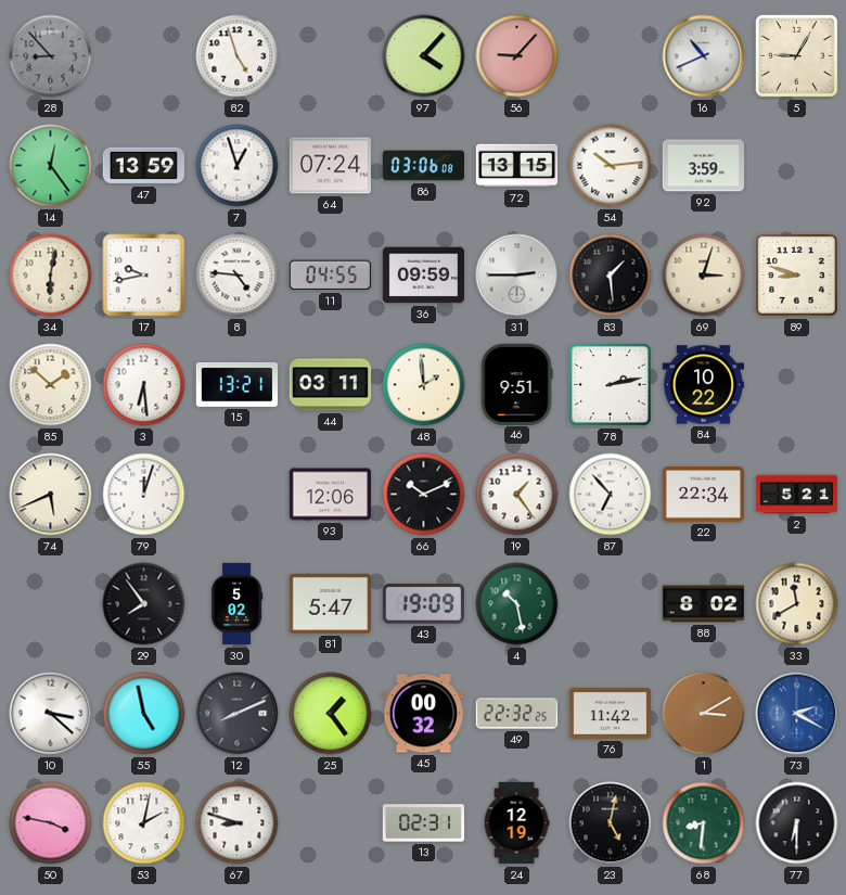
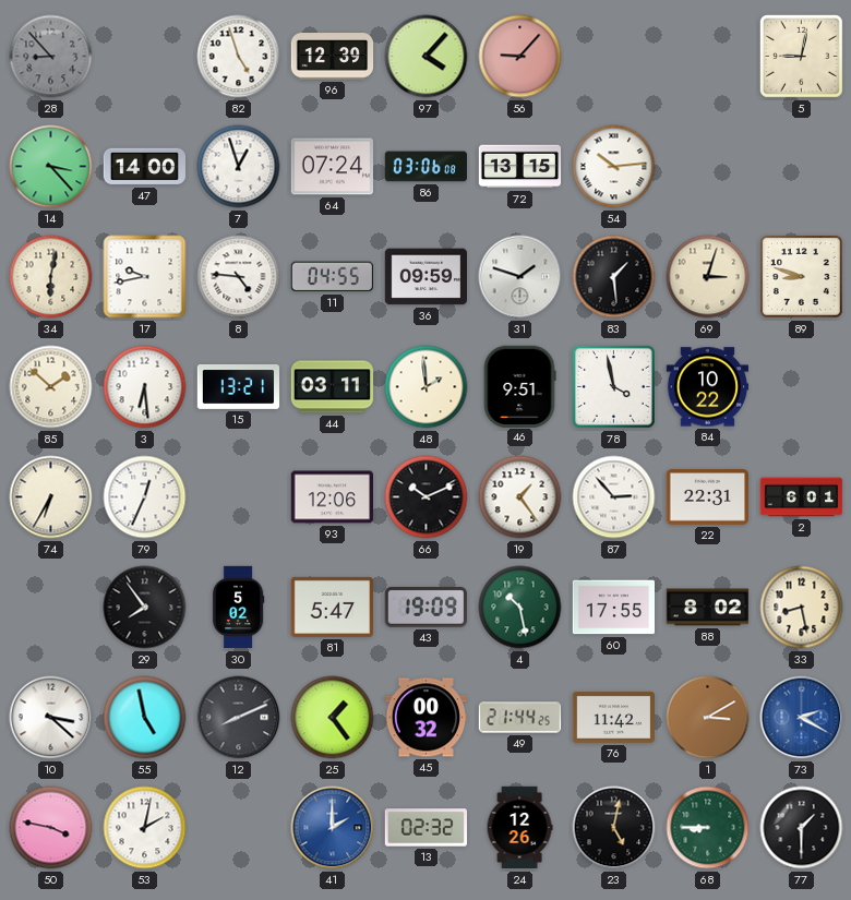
96: none -> 12:39 (333, 57)
16: 10:41 -> none (704, 56)
5: 9:05 -> 9:02 (802, 57)
14: 12:24 -> 3:23 (51, 167)
47: 13:59 -> 14:00 (144, 167)
92: 3:59 -> none (703, 166)
31: 2:45 -> 1:48 (520, 277)
78: 2:13 -> 3:58 (614, 387)
74: 5:41 -> 6:35 (51, 497)
79: 12:03 -> 12:34 (145, 497)
87: 6:53 -> 2:53 (614, 497)
22: 22:34 -> 22:31 (707, 497)
2: 5:21 -> 6:01 (802, 497)
60: none -> 17:55 (613, 608)
33: 11:40 -> 8:28 (802, 608)
49: 22:32 -> 21:44 (520, 718)
67: 8:48 -> none (238, 823)
41: none -> 2:00 (333, 828)
13: 02:31 -> 02:32 (427, 828)
24: 12:19 -> 12:26 (519, 828)
68: 8:31 -> 8:45 (708, 828)
77: 6:30 -> 1:30 (802, 828)
